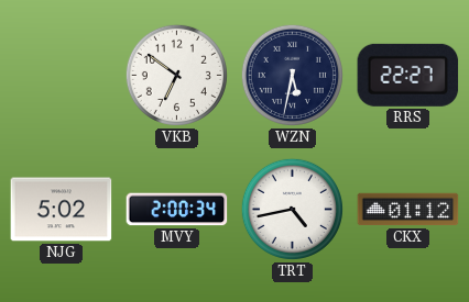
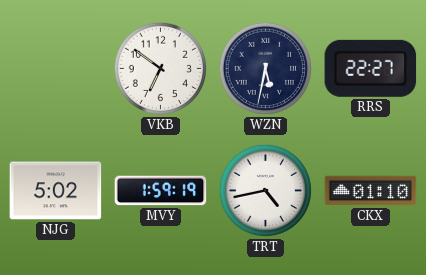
MVY: 2:00 -> 1:59 (161, 191)
CKX: 01:12 -> 01:10 (371, 191)
